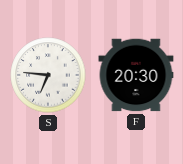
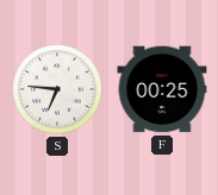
F: 20:30 -> 00:25 (162, 89)
